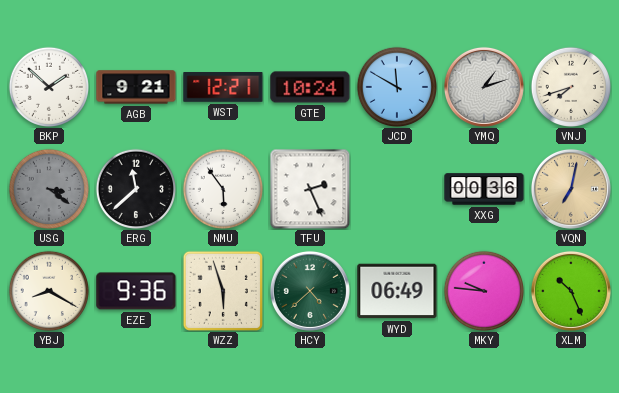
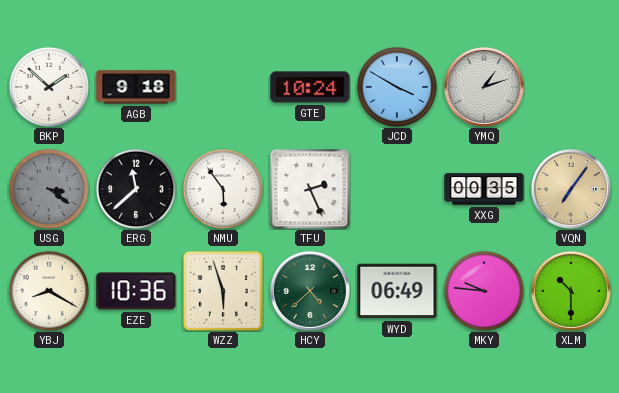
AGB: 9:21 -> 9:18 (136, 87)
WST: 12:21 -> none (223, 88)
JCD: 11:50 -> 3:50 (396, 86)
VNJ: 7:42 -> none (570, 86)
XXG: 00:36 -> 00:35 (484, 189)
VQN: 7:02 -> 7:06 (571, 189)
EZE: 9:36 -> 10:36 (136, 291)
XLM: 10:26 -> 10:30 (571, 291)
